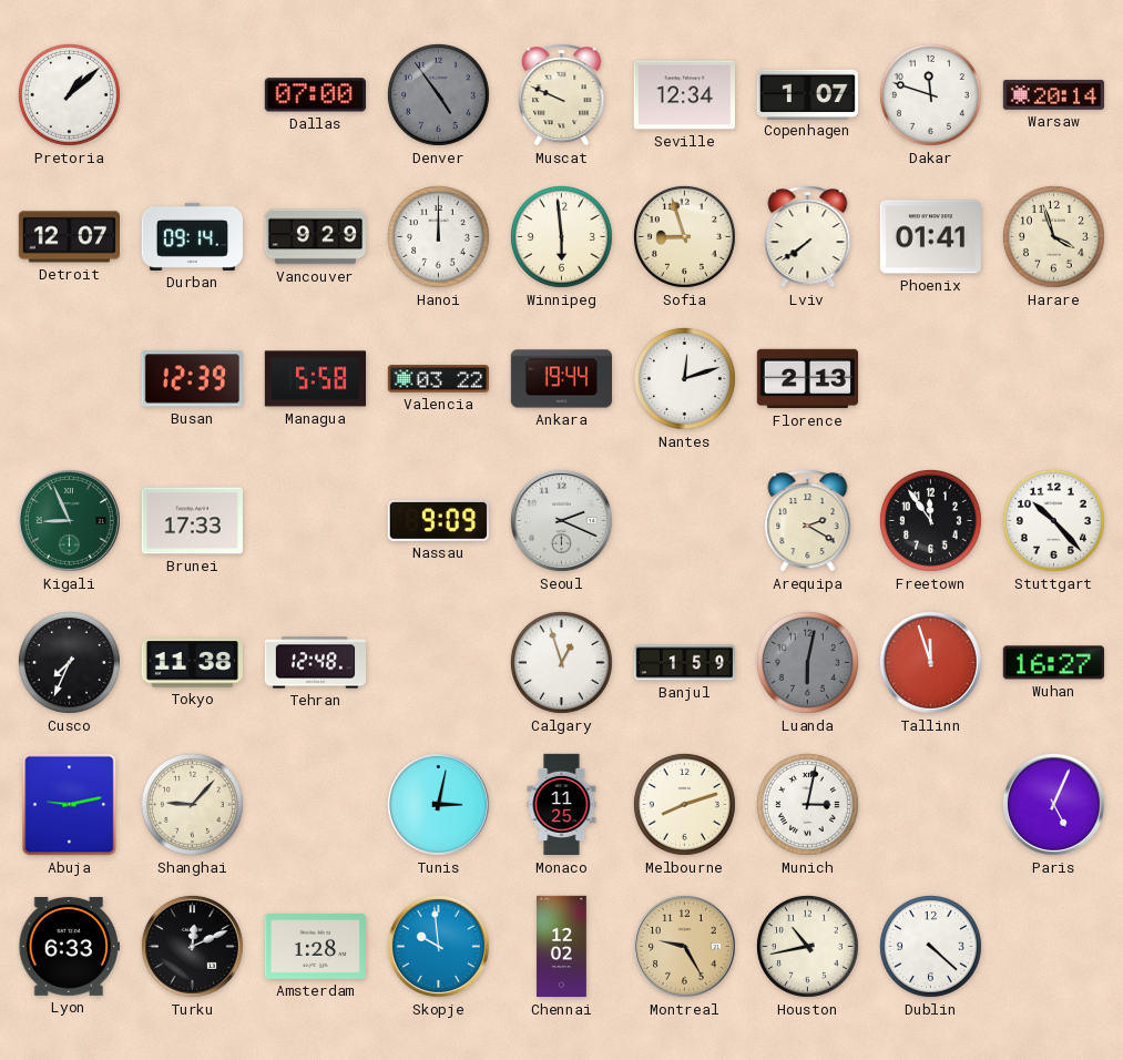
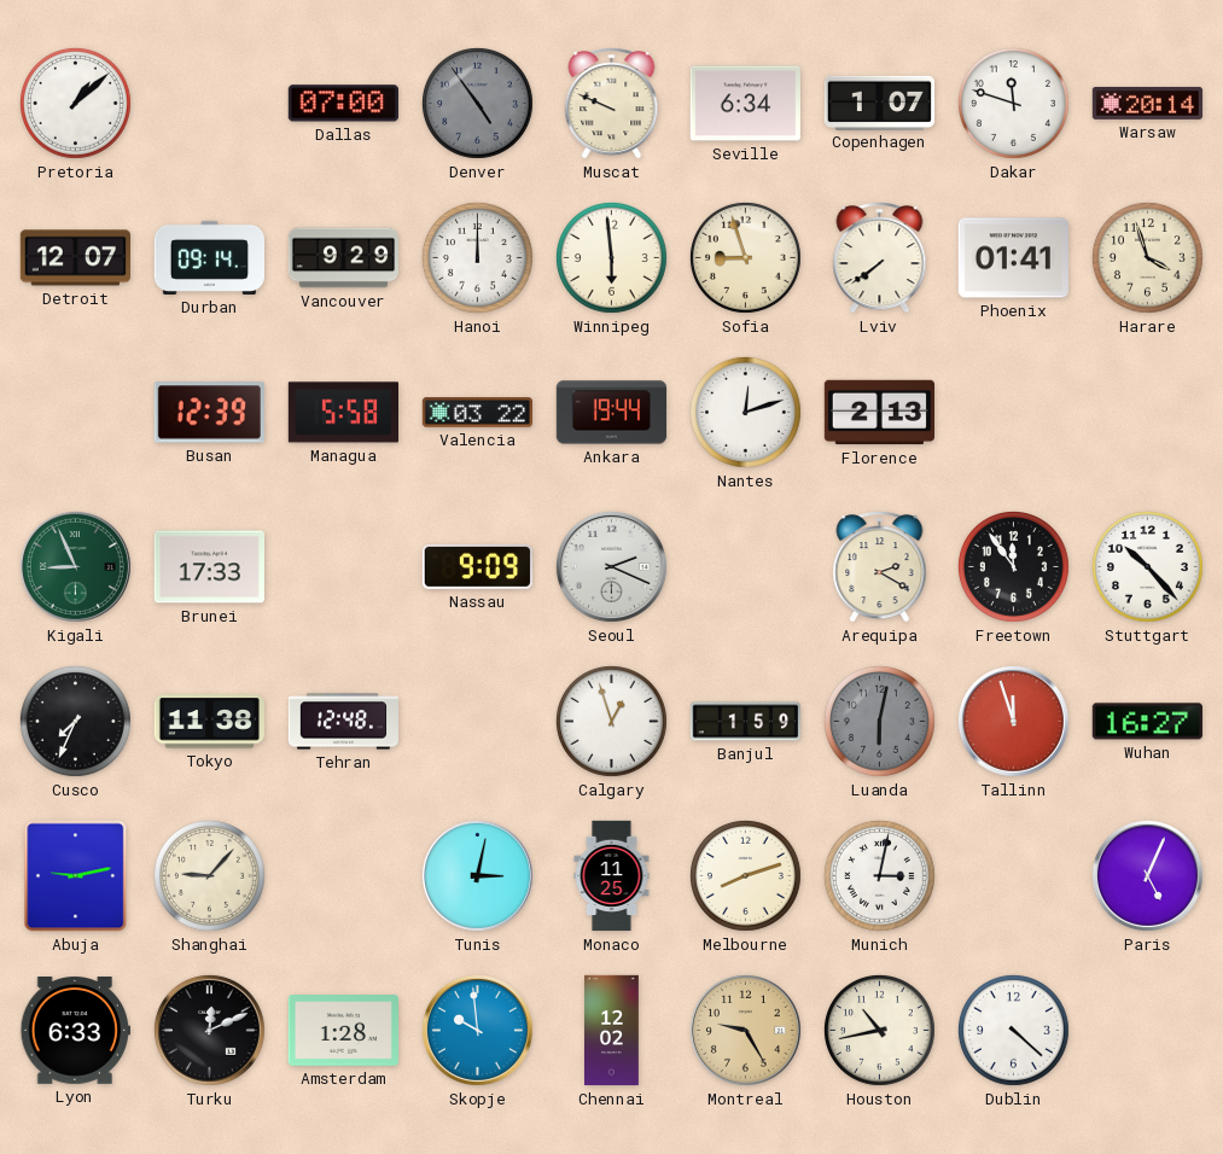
Seville: 12:34 -> 6:34 (745, 104)
